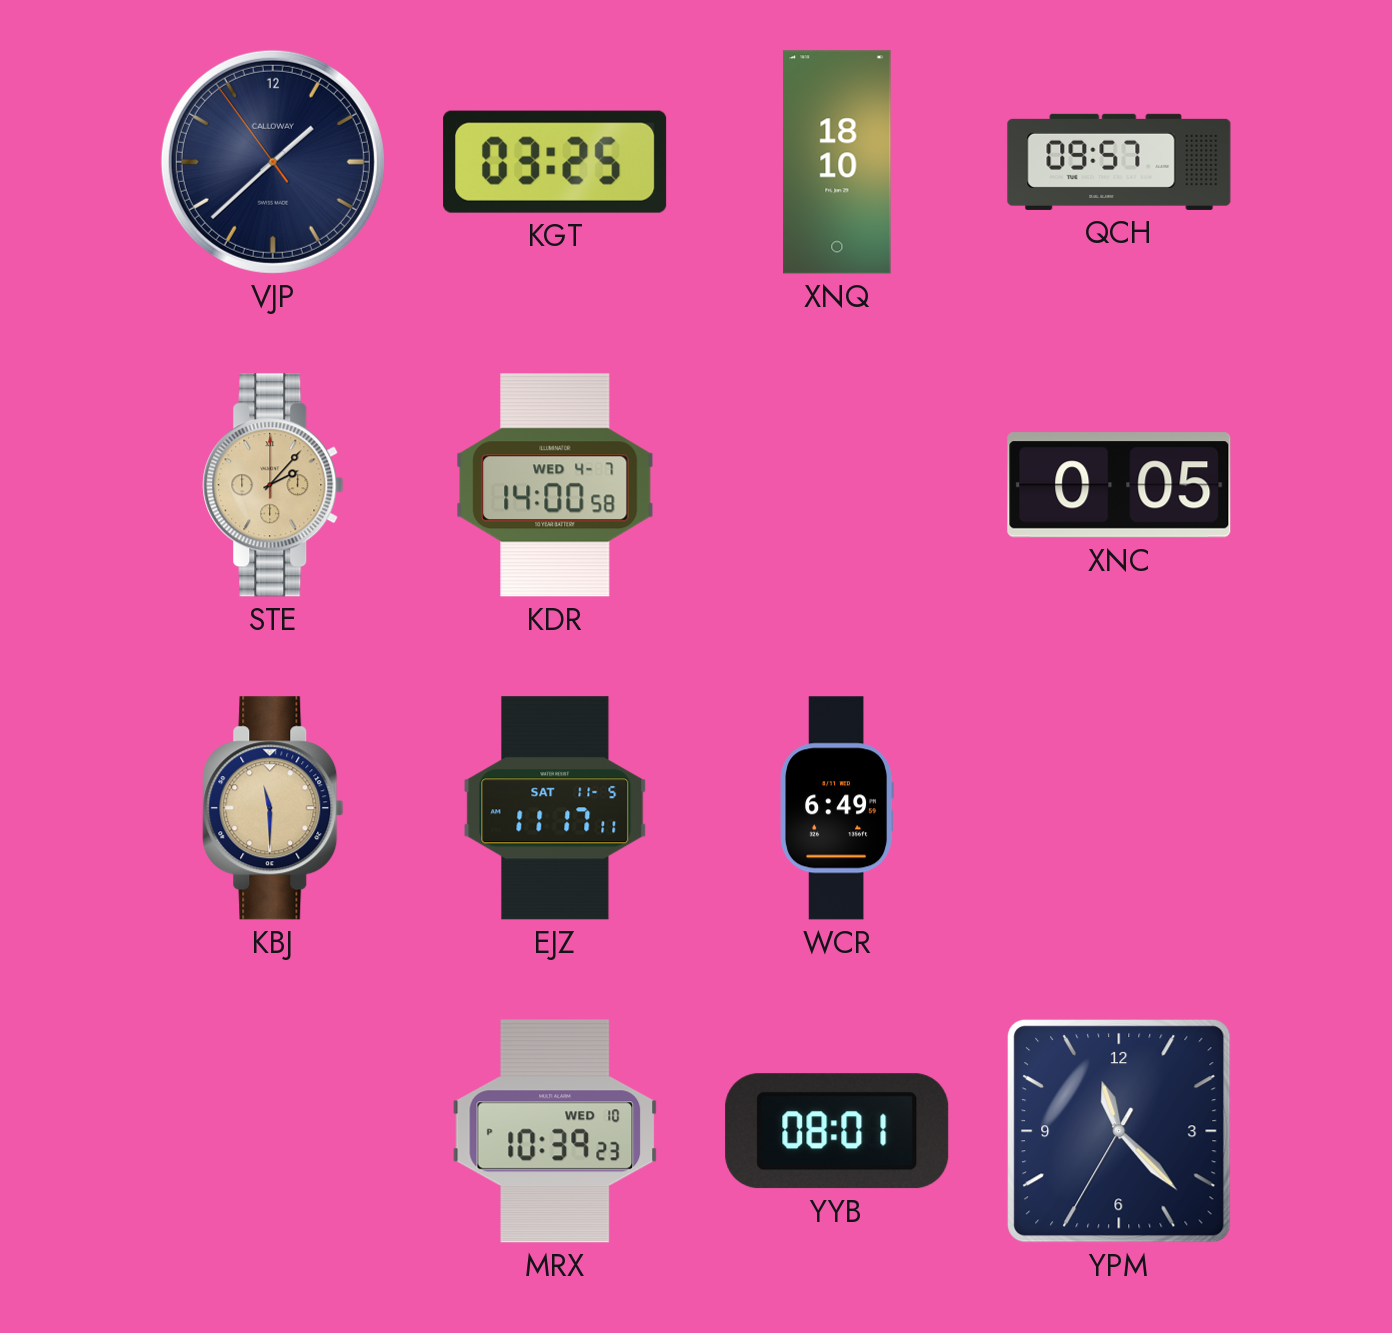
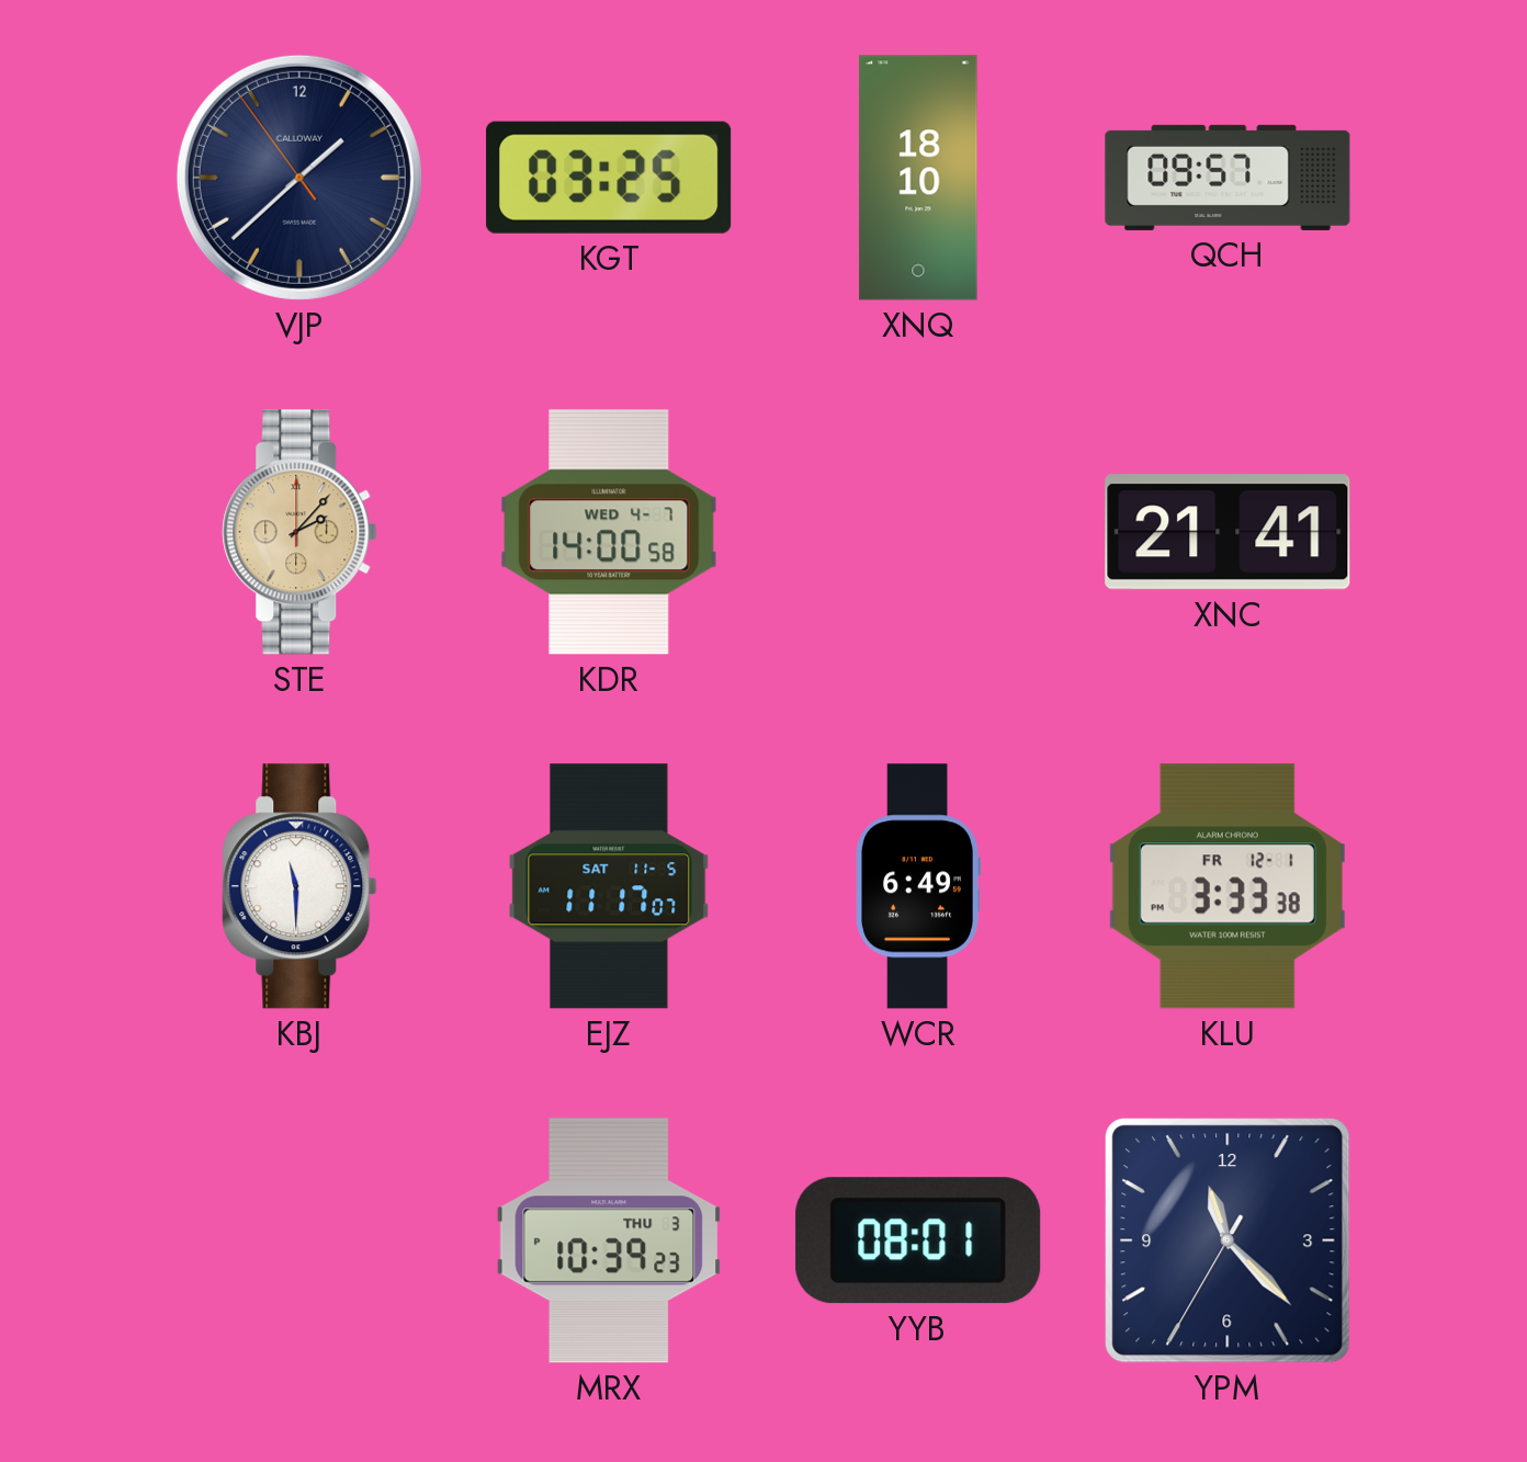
XNC: 0:05 -> 21:41 (1228, 532)
KBJ dial: champagne -> white (299, 886)
EJZ: 11:17:11 -> 11:17:07 (609, 886)
KLU: none -> 3:33 (1228, 886)
MRX date: WED 10 -> THU 3 (609, 1240)
